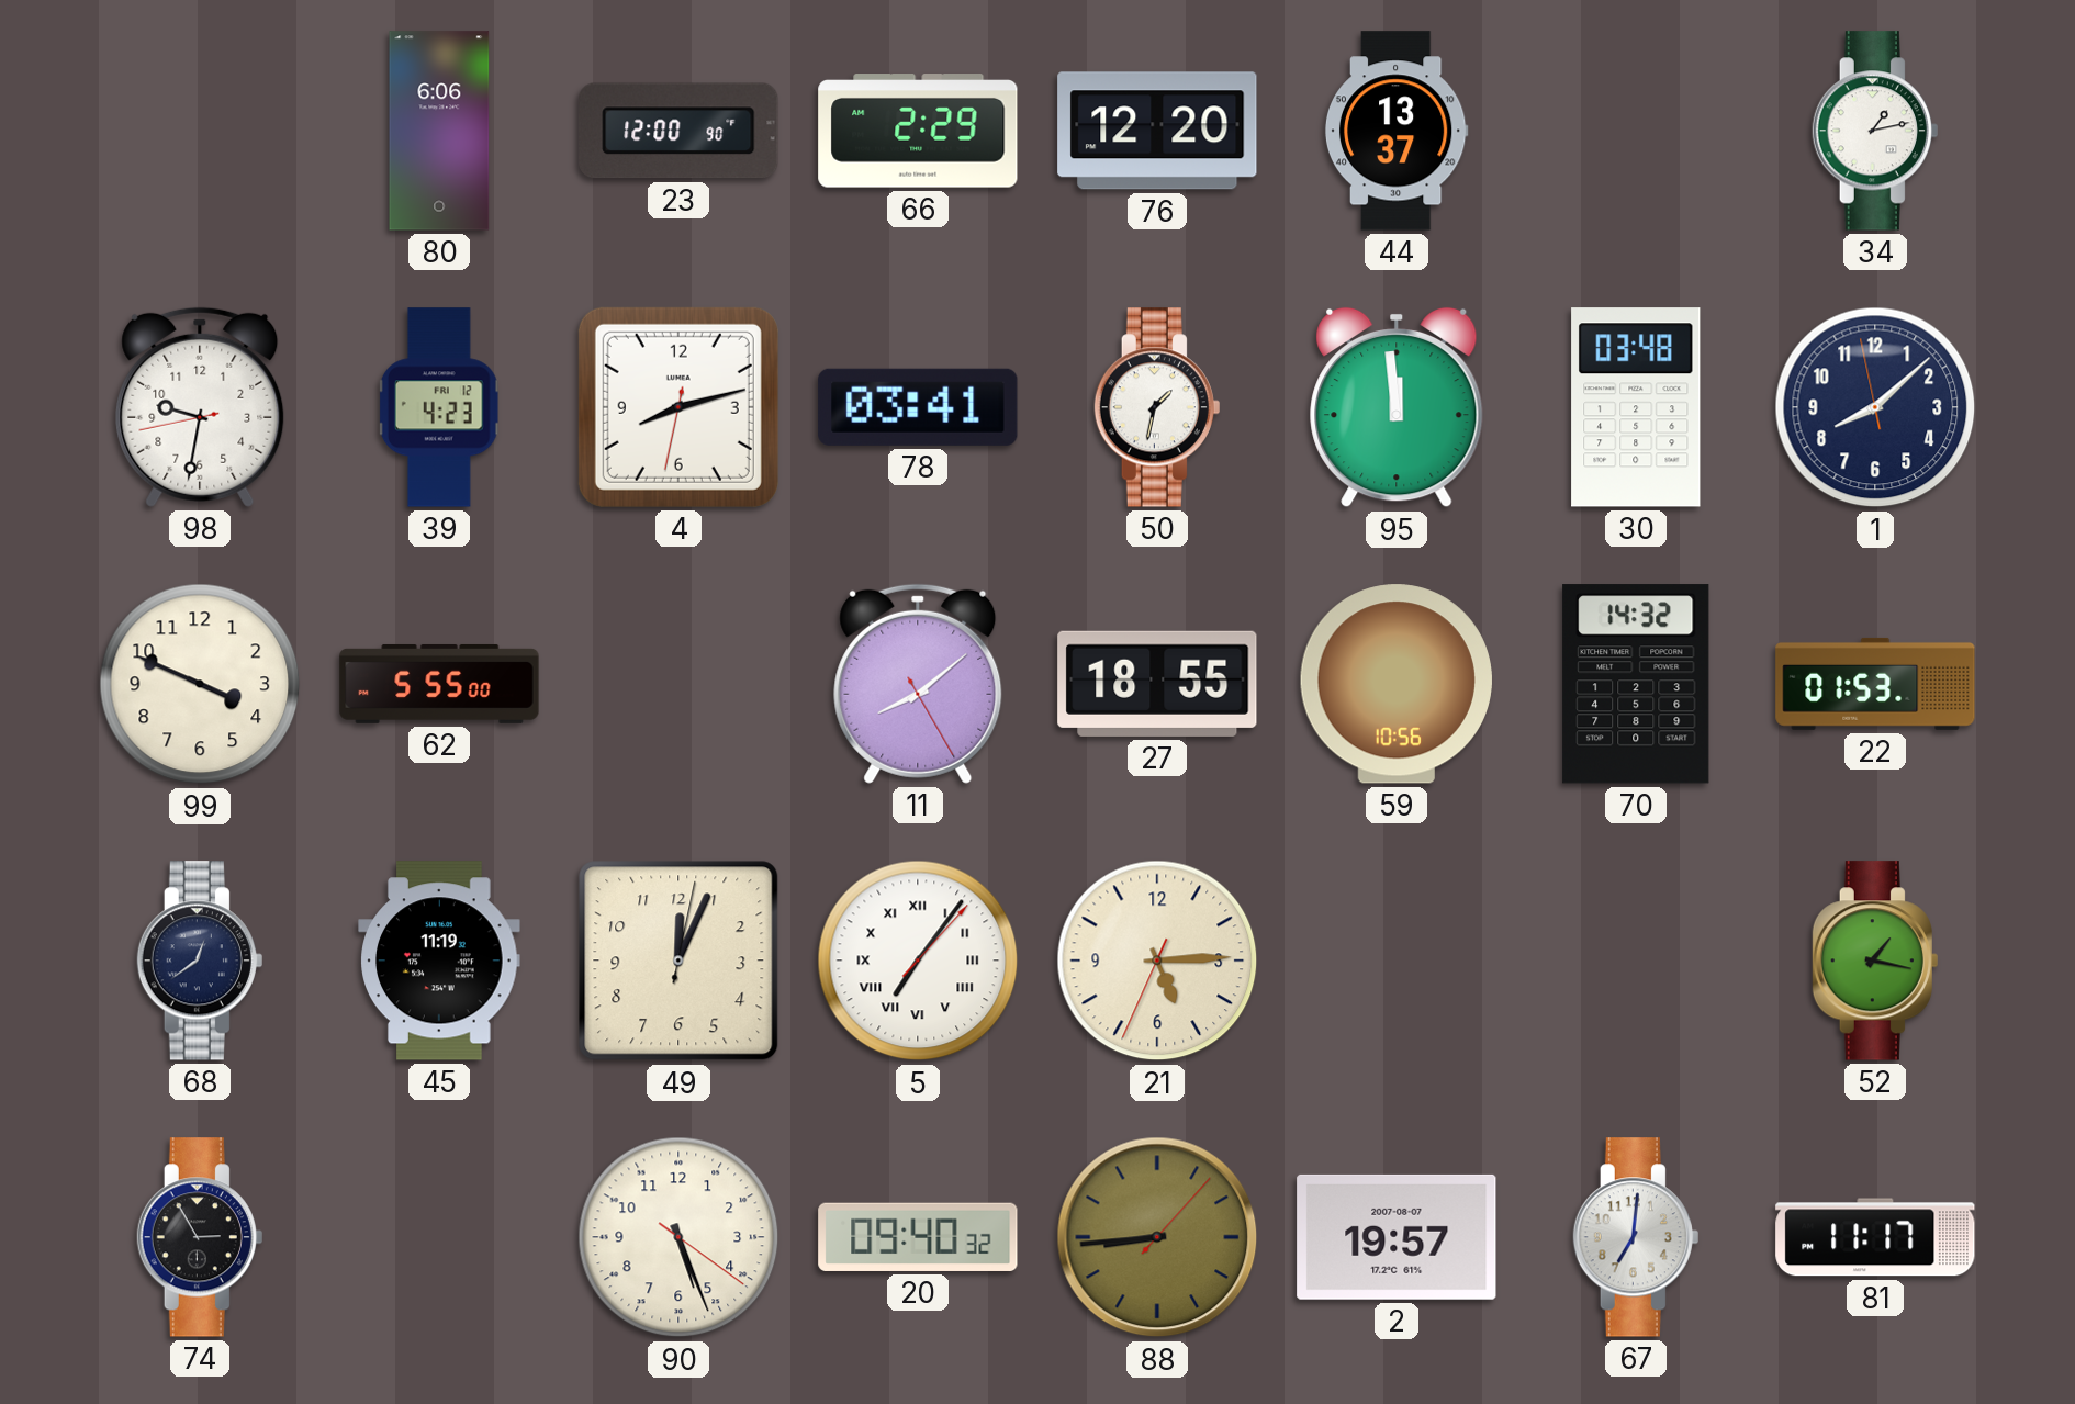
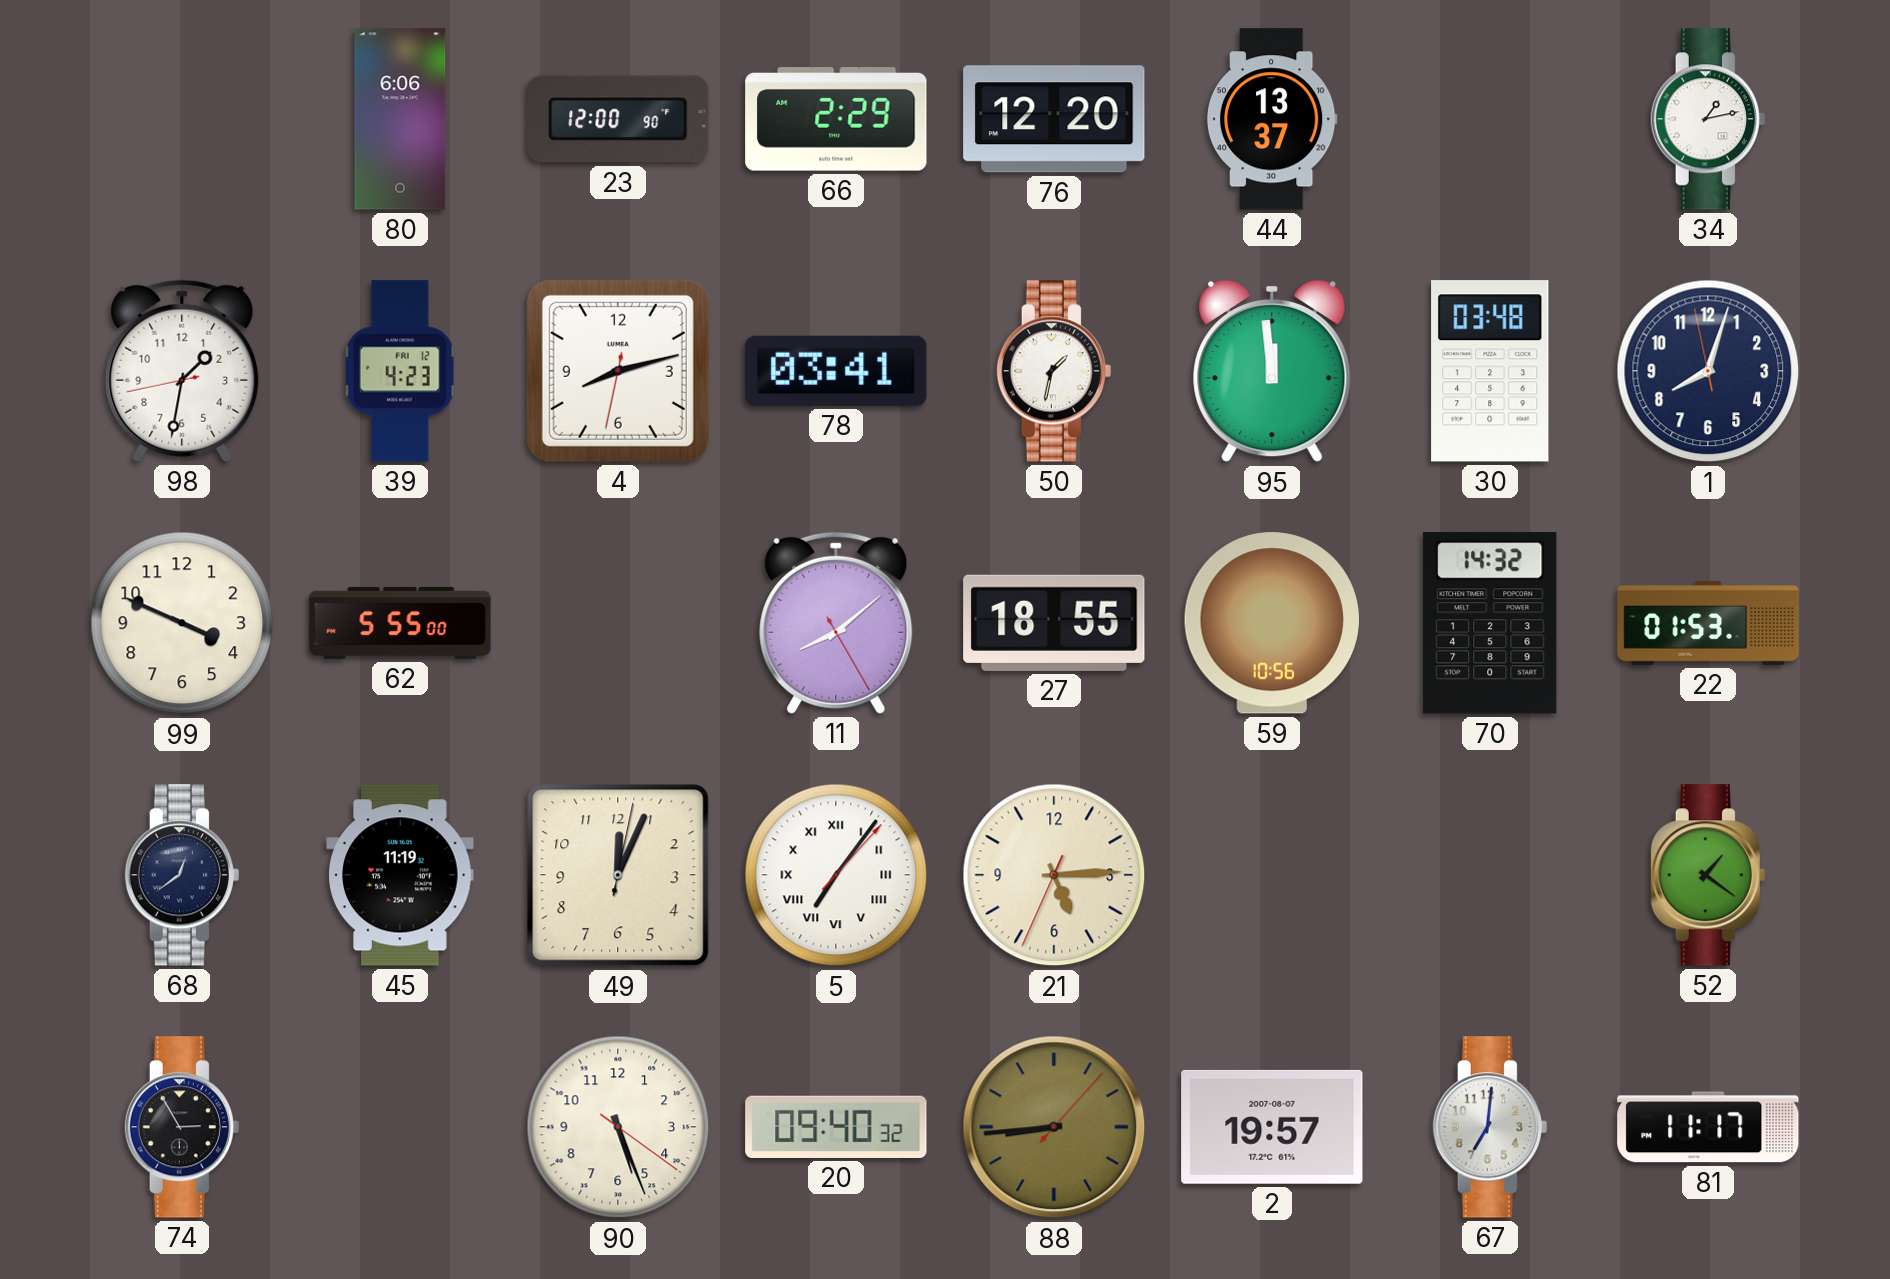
98: 9:31 -> 1:31 (182, 371)
1: 8:07 -> 8:02 (1708, 371)
52: 1:17 -> 1:21 (1708, 875)
